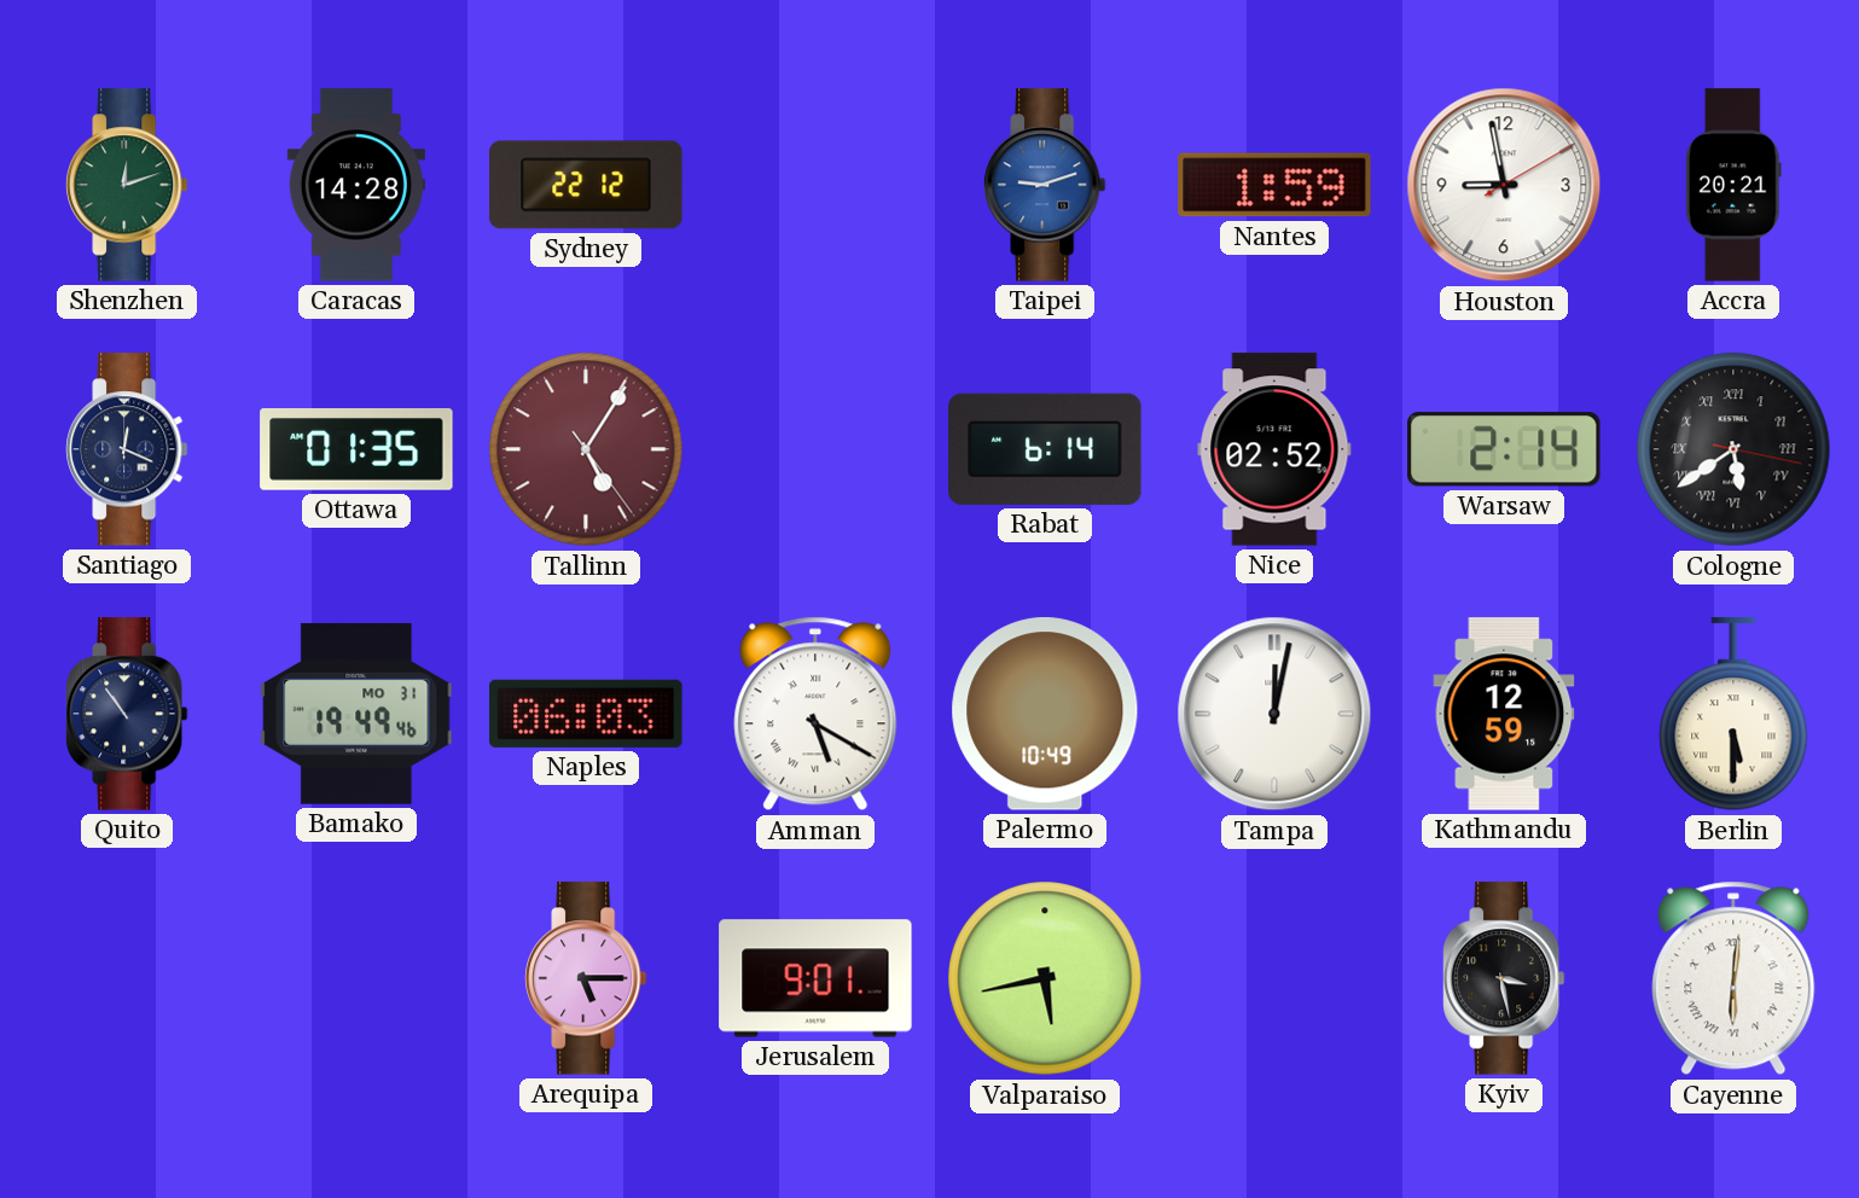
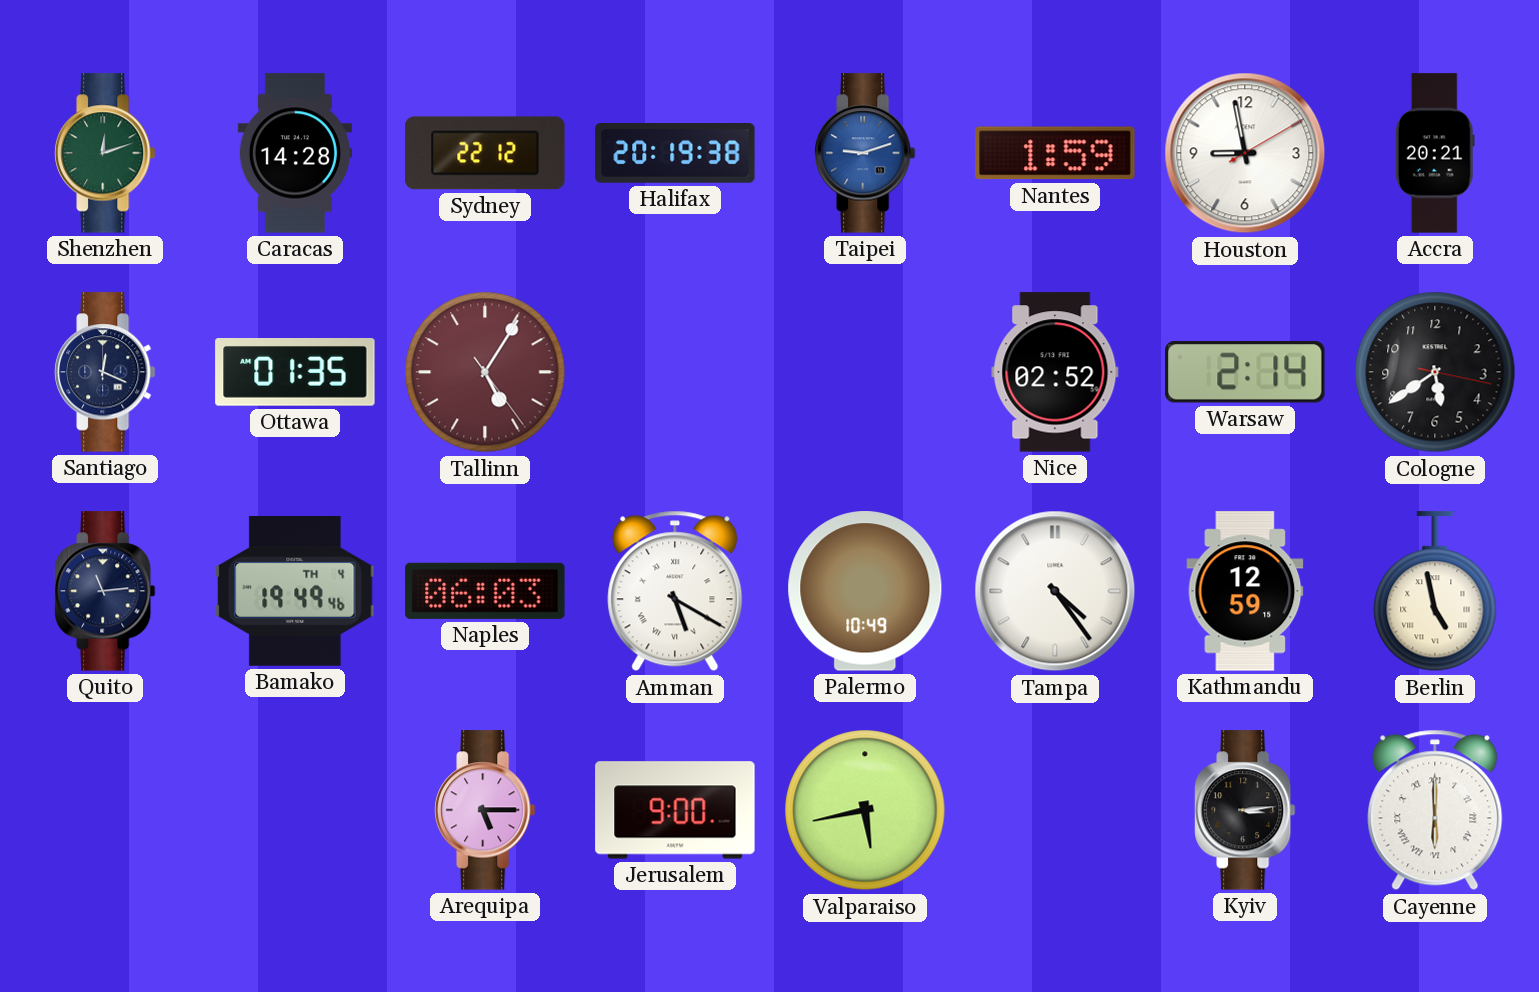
Halifax: none -> 20:19 (675, 154)
Rabat: 6:14 -> none (1045, 449)
Cologne numerals: Roman -> Arabic (1435, 372)
Quito: 10:54 -> 11:14 (106, 591)
Bamako date: MO 31 -> TH 4 (295, 591)
Tampa: 12:02 -> 4:24 (1055, 591)
Berlin: 5:30 -> 4:58 (1435, 592)
Jerusalem: 9:01 -> 9:00 (675, 810)
Kyiv: 3:28 -> 3:14 (1246, 810)
Cayenne: 6:01 -> 6:00 (1435, 810)
